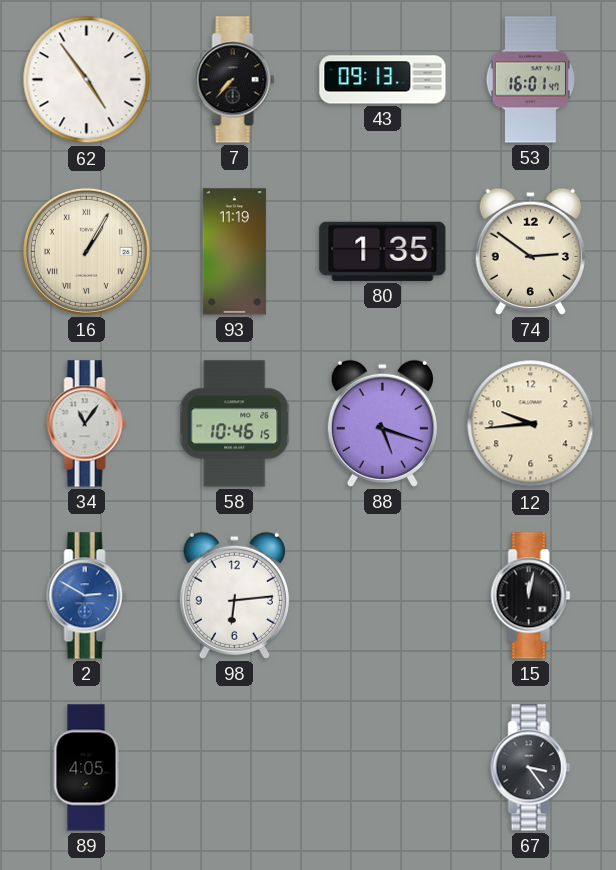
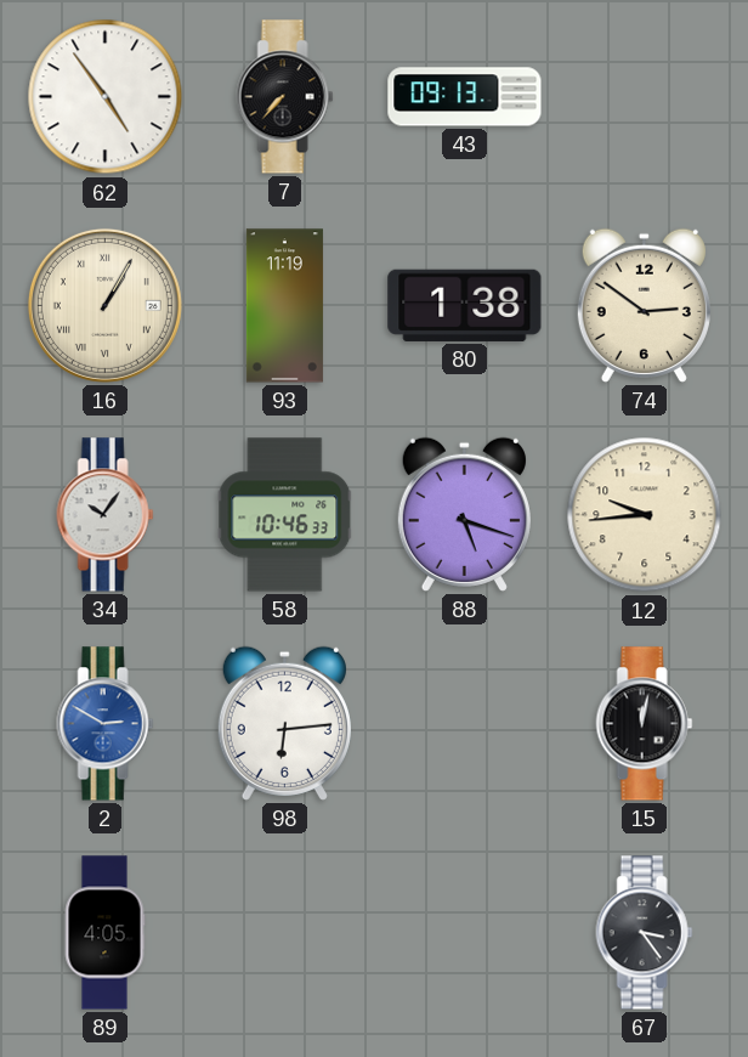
53: 16:01 -> none (530, 80)
80: 1:35 -> 1:38 (465, 305)
34: 11:06 -> 10:06 (106, 515)
58: 10:46:15 -> 10:46:33 (285, 515)
